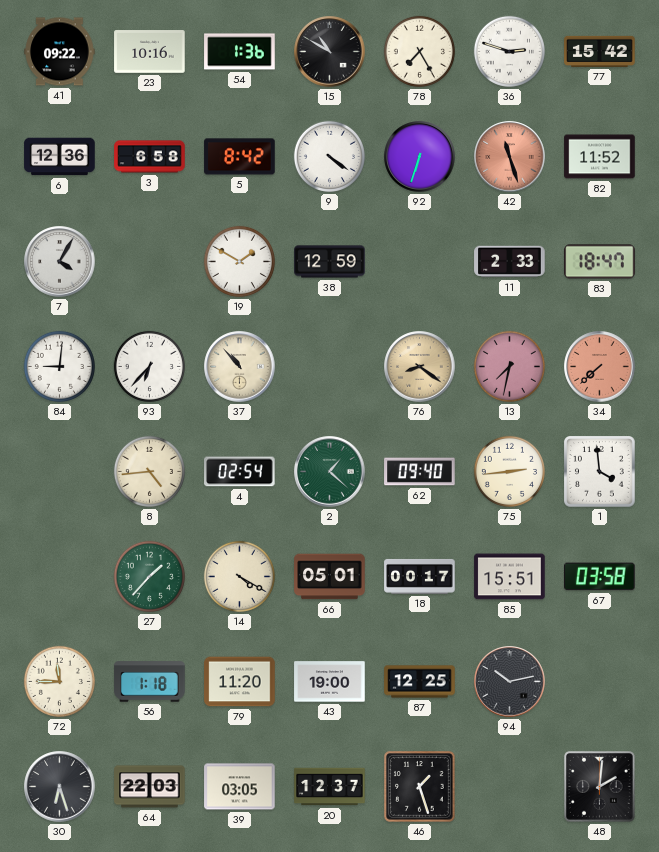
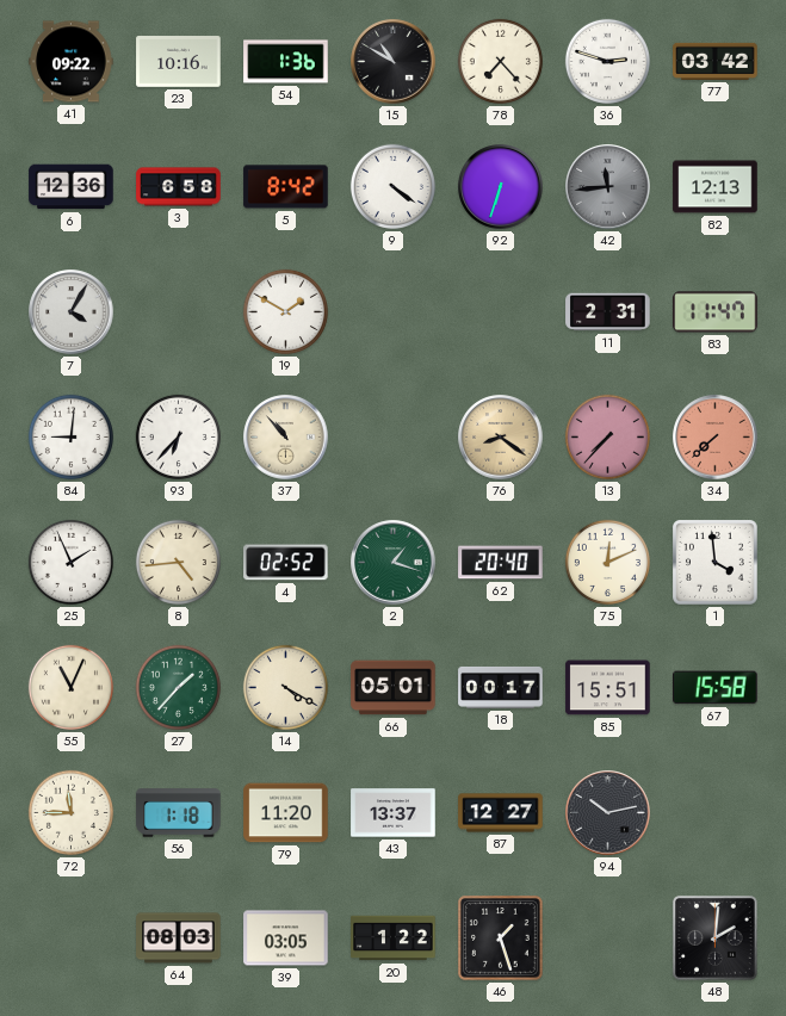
78: 7:25 -> 7:23 (500, 61)
77: 15:42 -> 03:42 (716, 61)
42: 11:27 -> 11:44 (608, 187)
42 dial: salmon -> grey (608, 187)
82: 11:52 -> 12:13 (716, 187)
38: 12:59 -> none (330, 262)
11: 2:33 -> 2:31 (608, 312)
83: 18:47 -> 11:47 (716, 312)
13: 7:32 -> 7:37 (607, 436)
25: none -> 1:56 (70, 562)
4: 02:54 -> 02:52 (286, 563)
2: 1:22 -> 1:18 (394, 563)
62: 09:40 -> 20:40 (501, 563)
75: 2:44 -> 12:11 (607, 562)
55: none -> 11:04 (70, 687)
67: 03:58 -> 15:58 (716, 688)
43: 19:00 -> 13:37 (394, 813)
87: 12:25 -> 12:27 (501, 813)
30: 6:27 -> none (60, 787)
64: 22:03 -> 08:03 (179, 938)
20: 12:37 -> 1:22 (394, 938)
